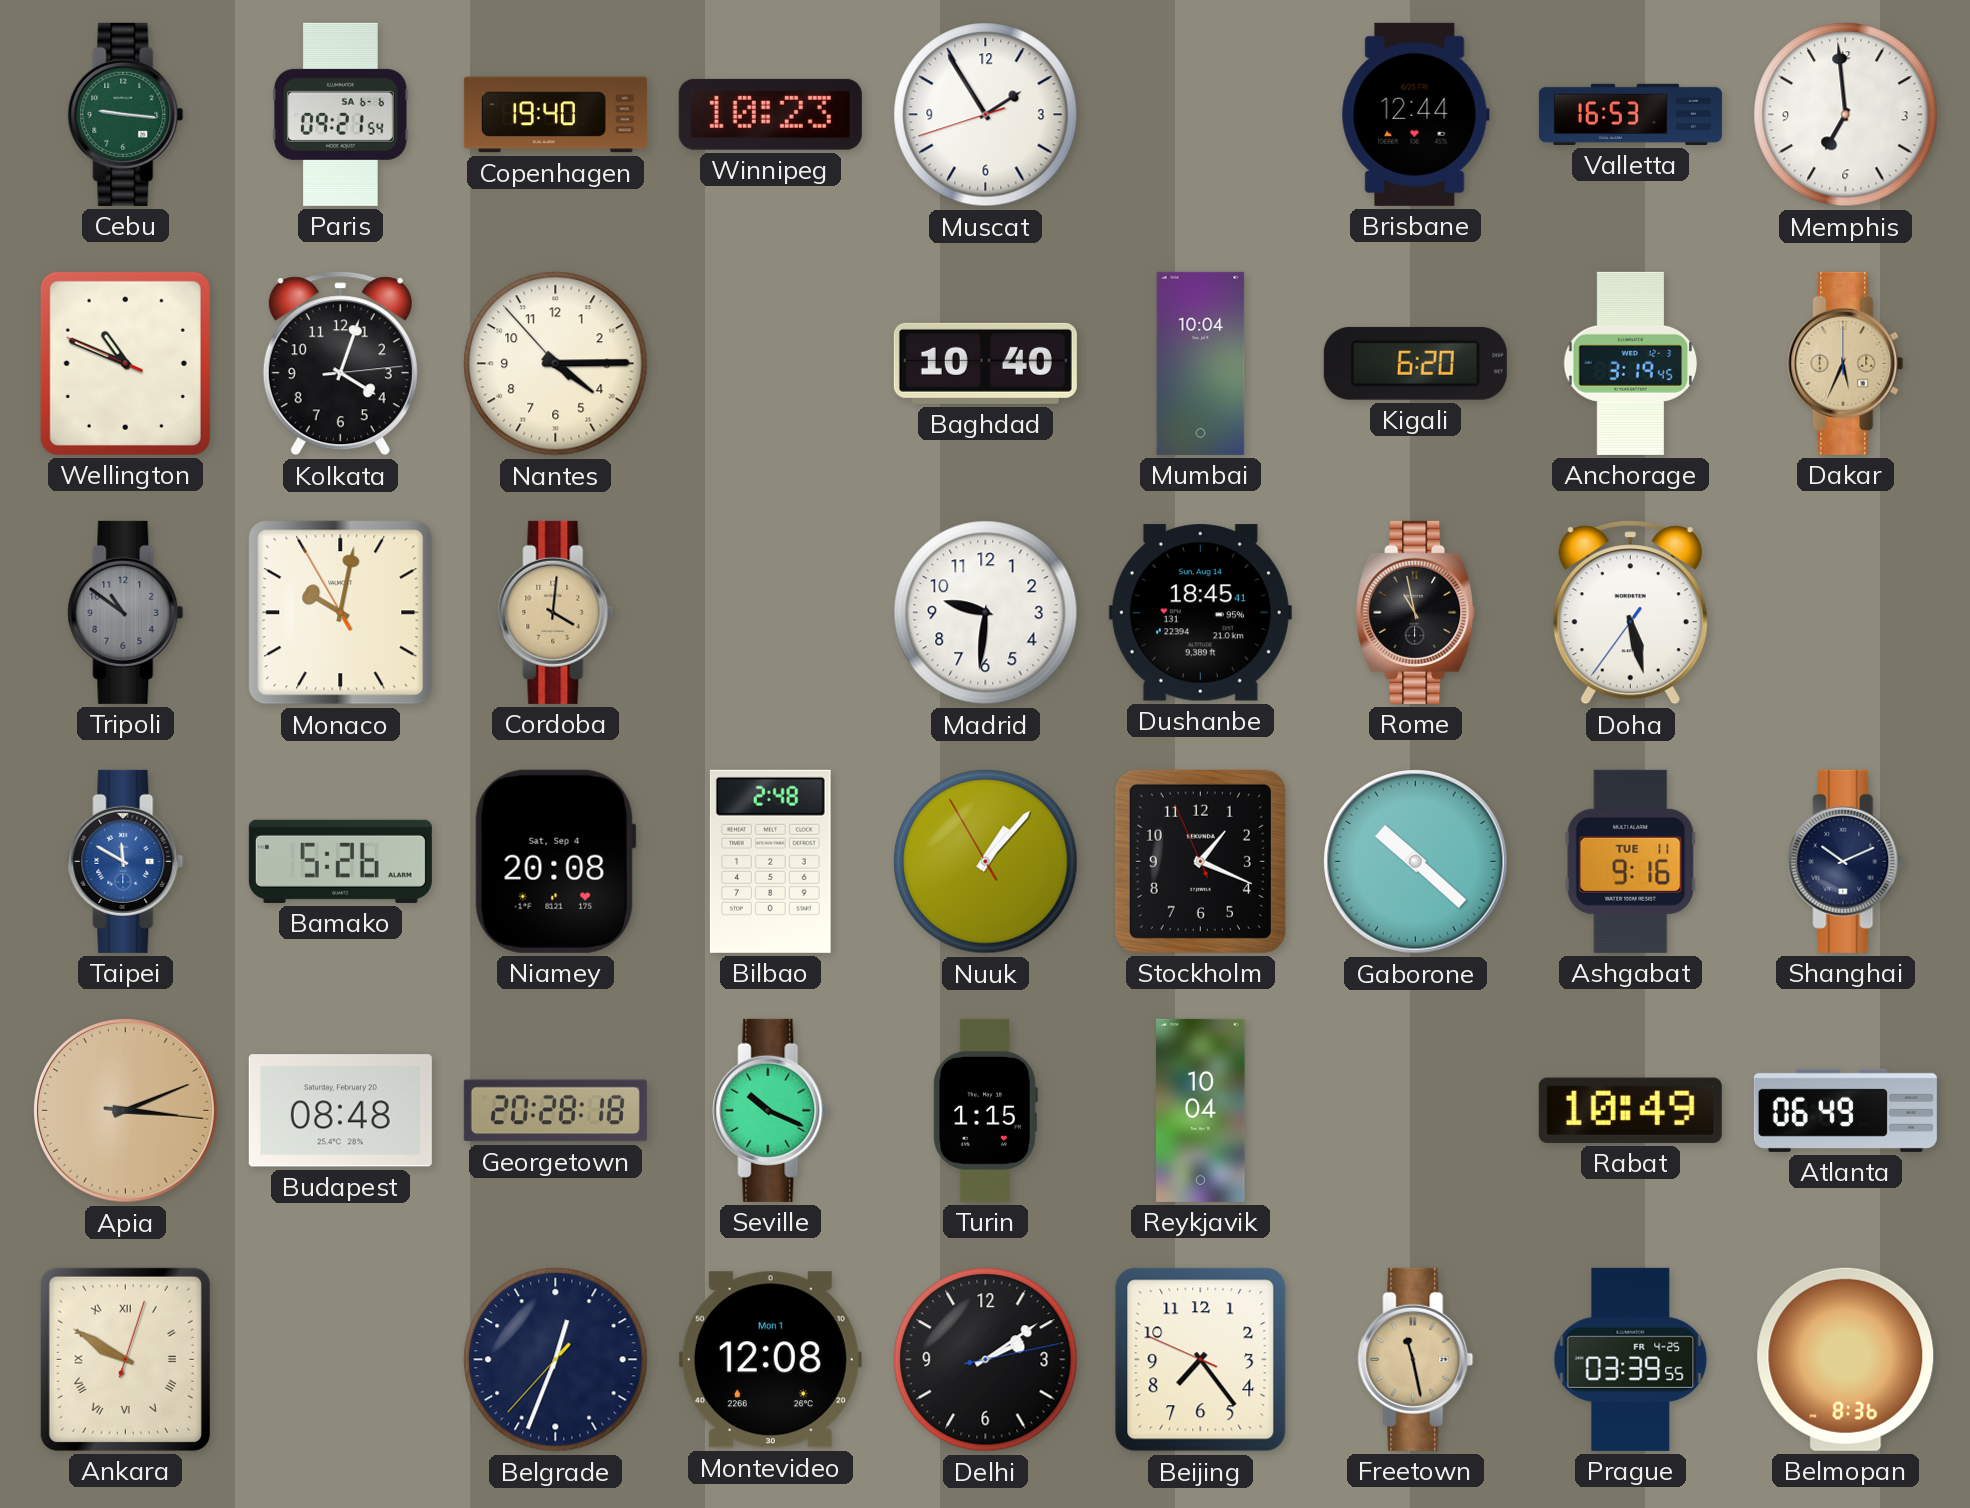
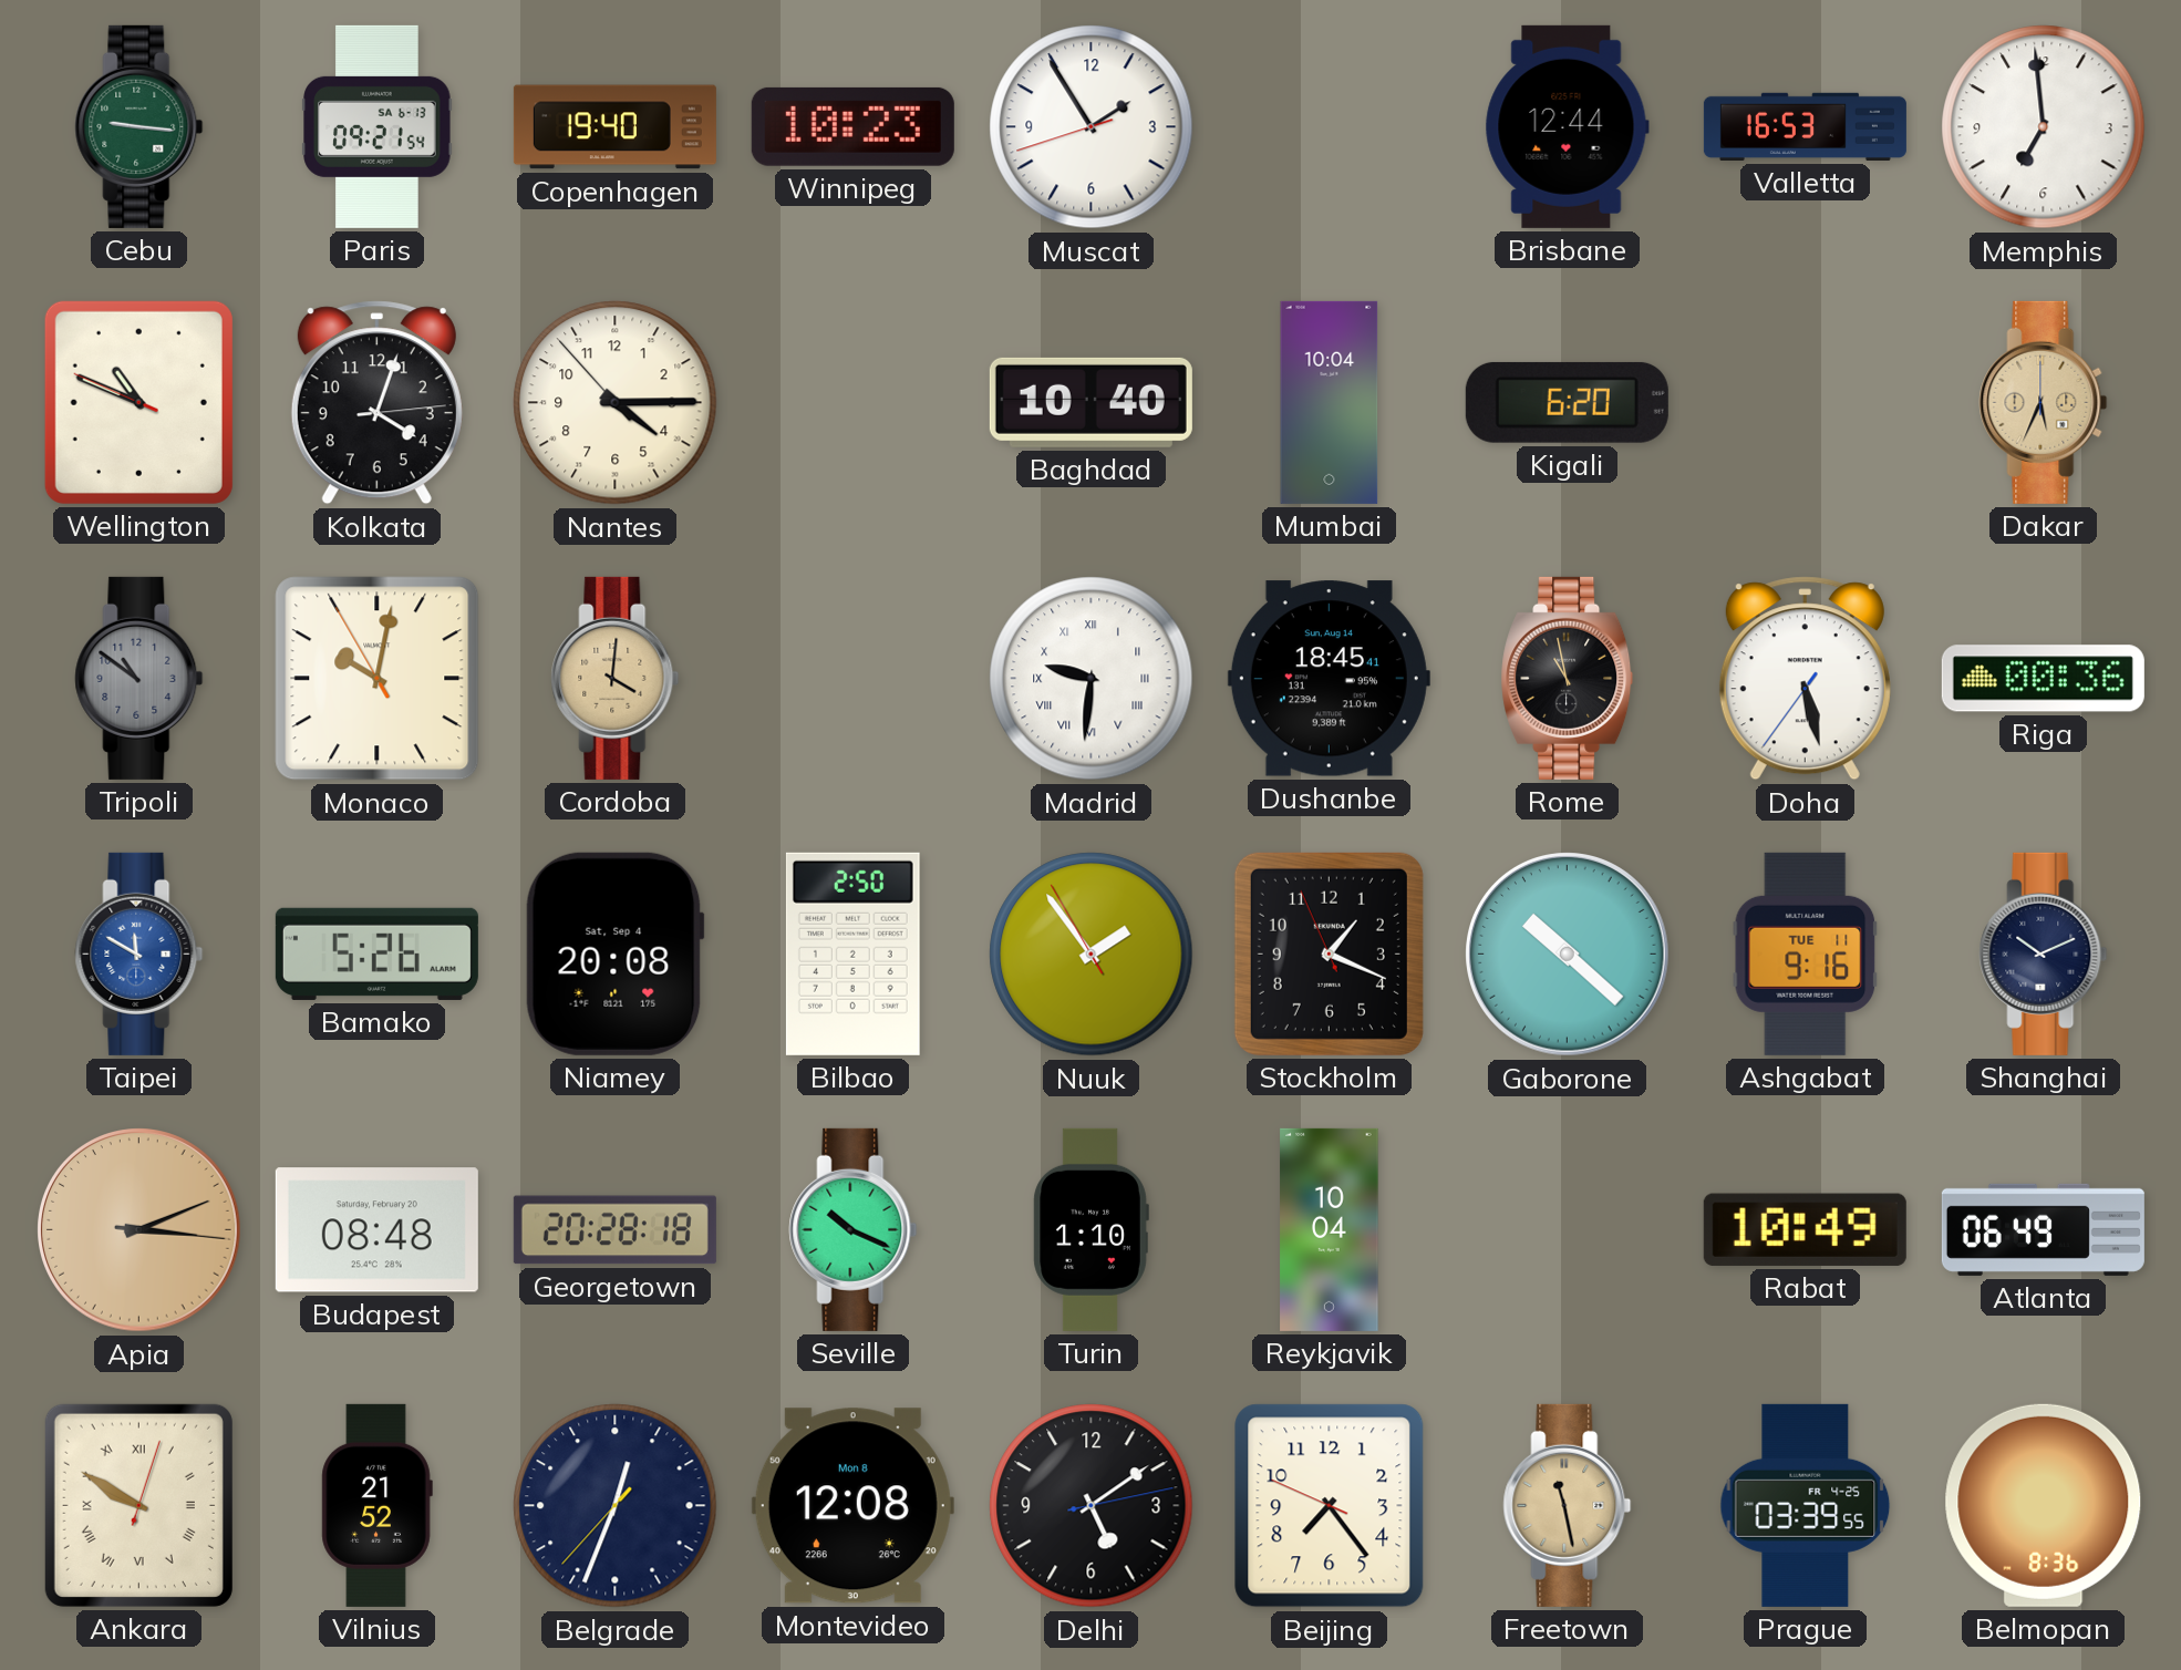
Paris date: SA 6-6 -> SA 6-13 (378, 126)
Anchorage: 3:19 -> none (1631, 363)
Madrid numerals: Arabic -> Roman (1092, 679)
Riga: none -> 00:36 (2043, 679)
Bilbao: 2:48 -> 2:50 (852, 953)
Nuuk: 1:06 -> 1:53 (1092, 955)
Turin: 1:15 -> 1:10 (1090, 1229)
Vilnius: none -> 21:52 (376, 1505)
Montevideo date: Mon 1 -> Mon 8 (852, 1506)
Delhi: 2:09 -> 5:09 (1092, 1506)
